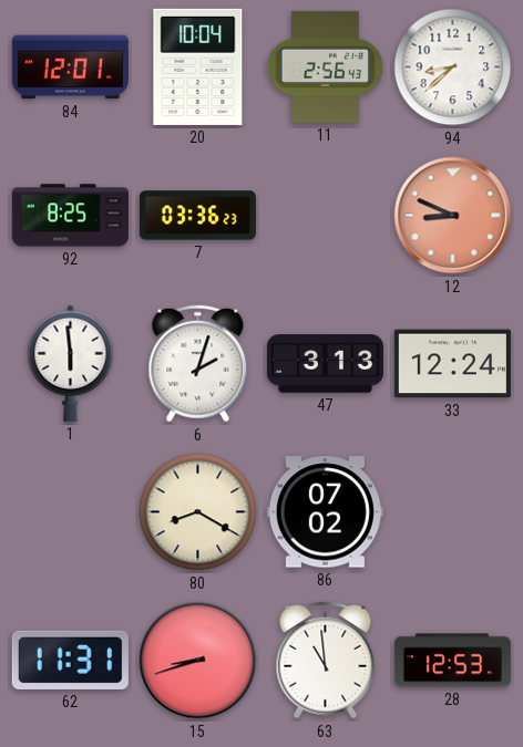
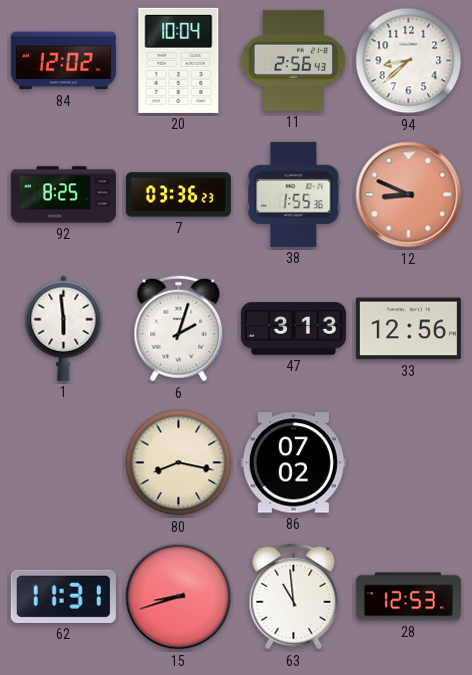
84: 12:01 -> 12:02 (63, 61)
38: none -> 1:55 (294, 194)
33: 12:24 -> 12:56 (408, 329)
80: 8:20 -> 8:17 (179, 463)
